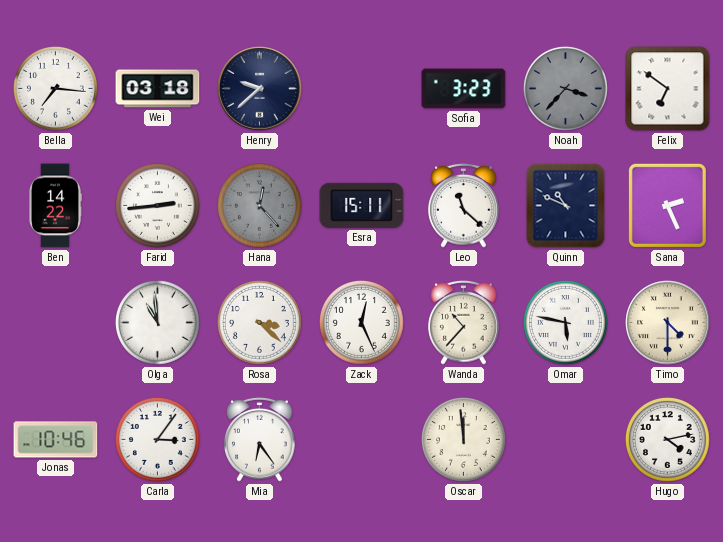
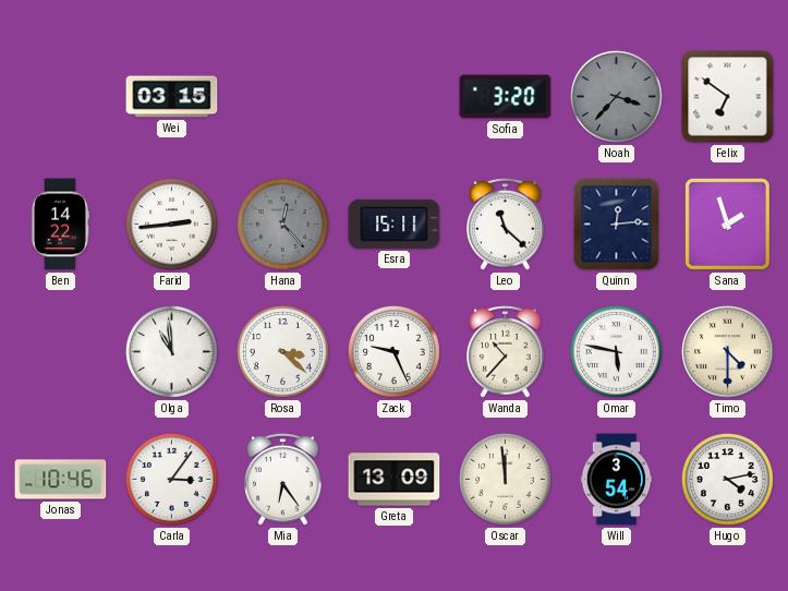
Bella: 7:16 -> none (56, 89)
Wei: 03:18 -> 03:15 (172, 97)
Henry: 9:38 -> none (260, 89)
Sofia: 3:23 -> 3:20 (506, 97)
Quinn: 10:49 -> 12:14 (617, 225)
Sana: 2:26 -> 1:57 (727, 224)
Zack: 12:26 -> 9:26 (395, 352)
Greta: none -> 13:09 (395, 480)
Will: none -> 3:54 (617, 480)
